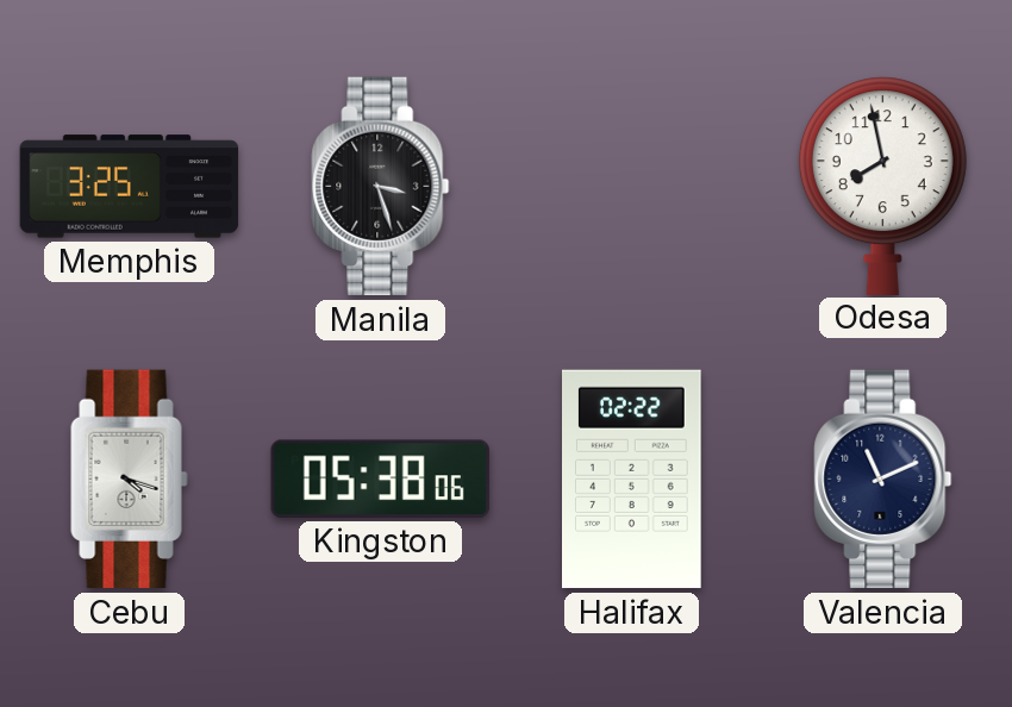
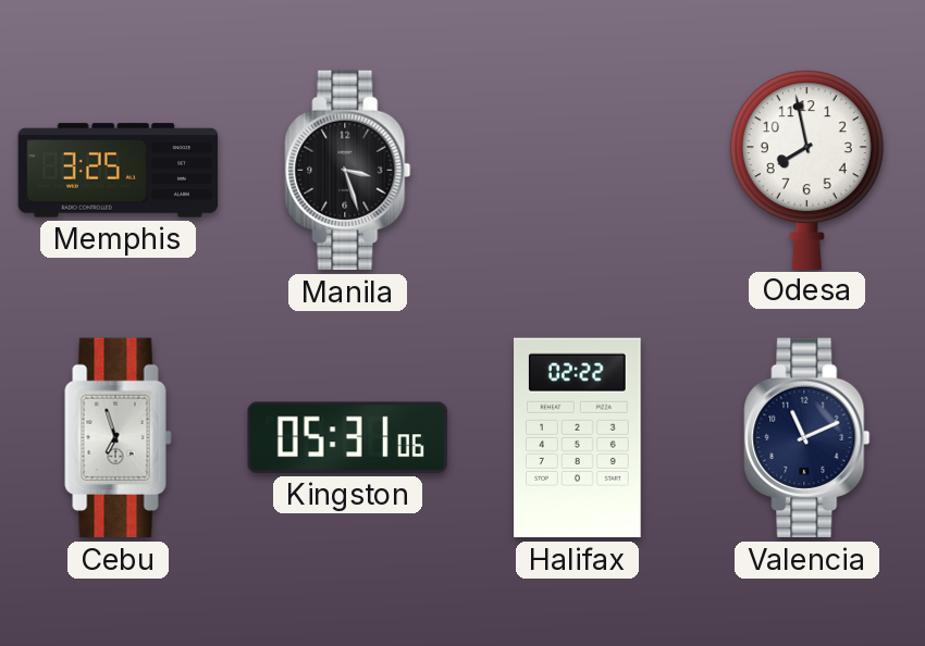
Cebu: 4:18 -> 6:57 (119, 438)
Kingston: 05:38 -> 05:31 (347, 437)
